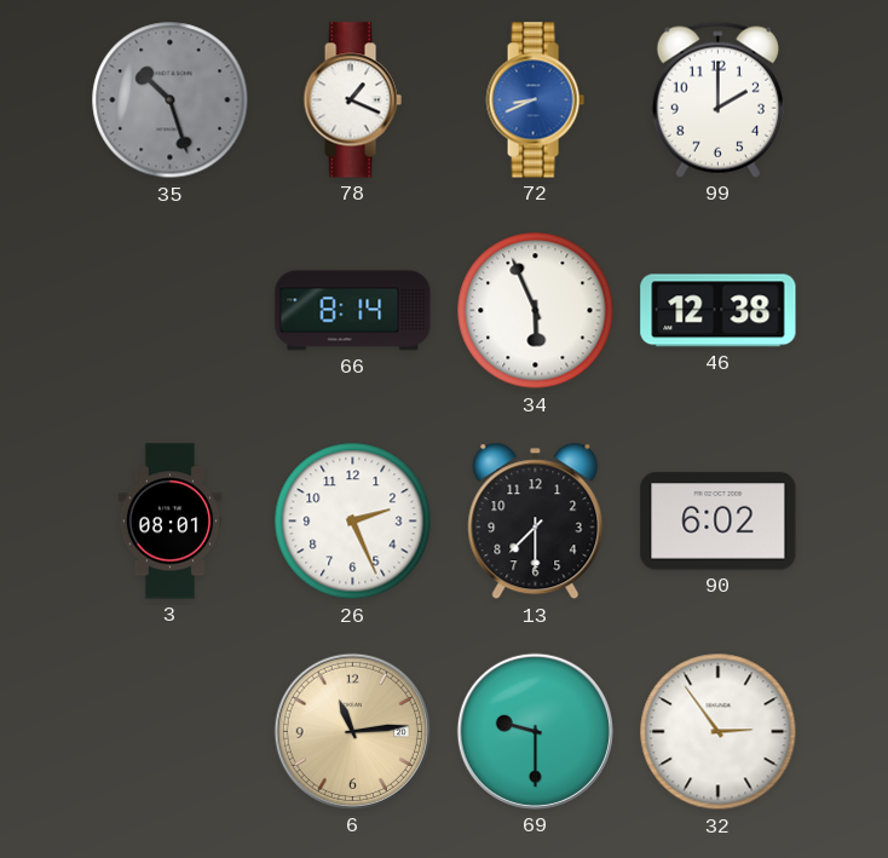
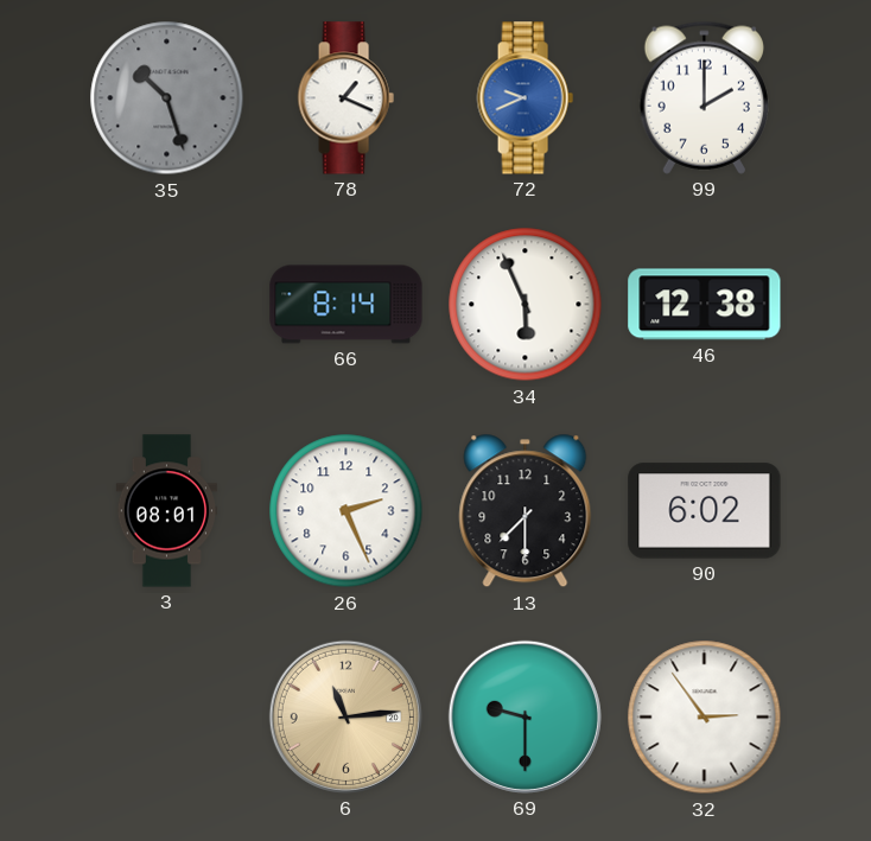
72: 8:41 -> 9:41 (524, 98)
